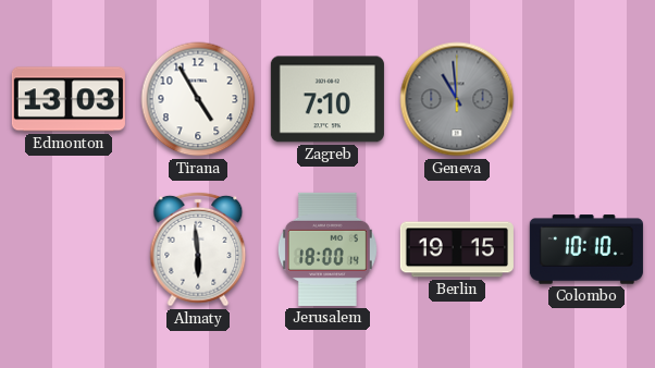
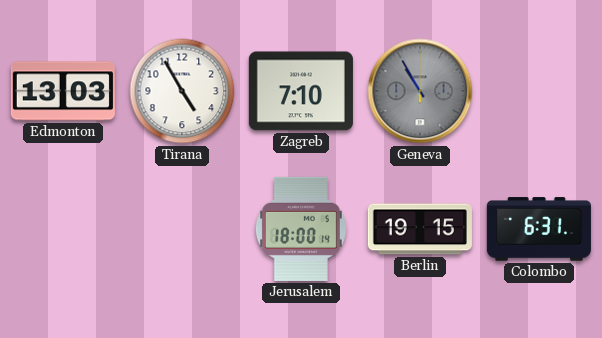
Geneva: 10:59 -> 10:55 (420, 91)
Almaty: 5:59 -> none (198, 249)
Colombo: 10:10 -> 6:31 (539, 229)
